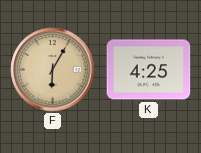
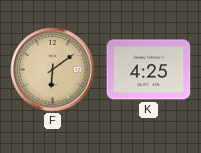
F: 6:05 -> 6:09 (53, 70)
